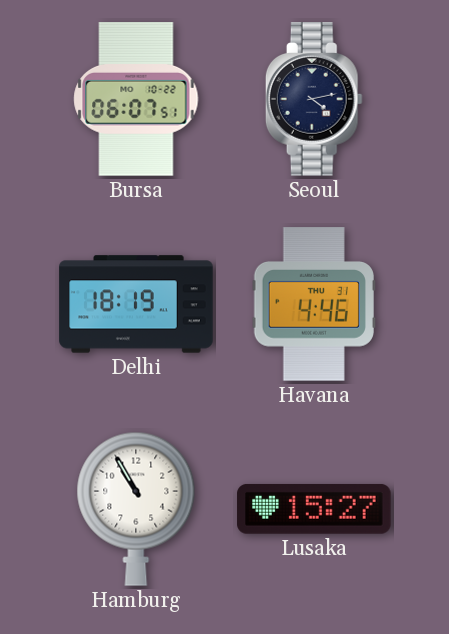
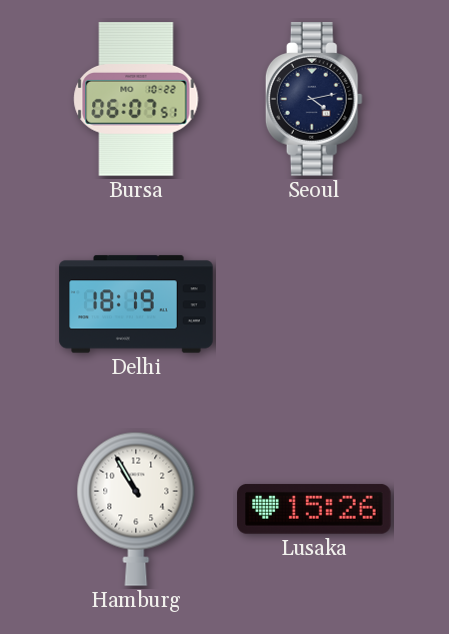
Havana: 4:46 -> none (313, 304)
Lusaka: 15:27 -> 15:26 (314, 509)
